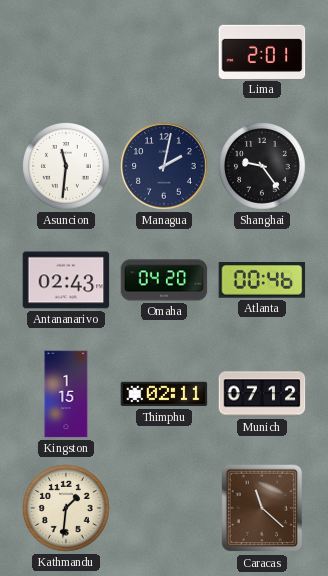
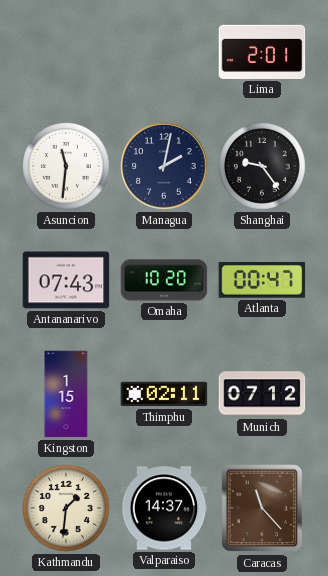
Antananarivo: 02:43 -> 07:43 (66, 280)
Omaha: 04:20 -> 10:20 (164, 280)
Atlanta: 00:46 -> 00:47 (262, 281)
Valparaiso: none -> 14:37 (164, 508)
Caracas: 11:22 -> 11:23 (262, 508)
